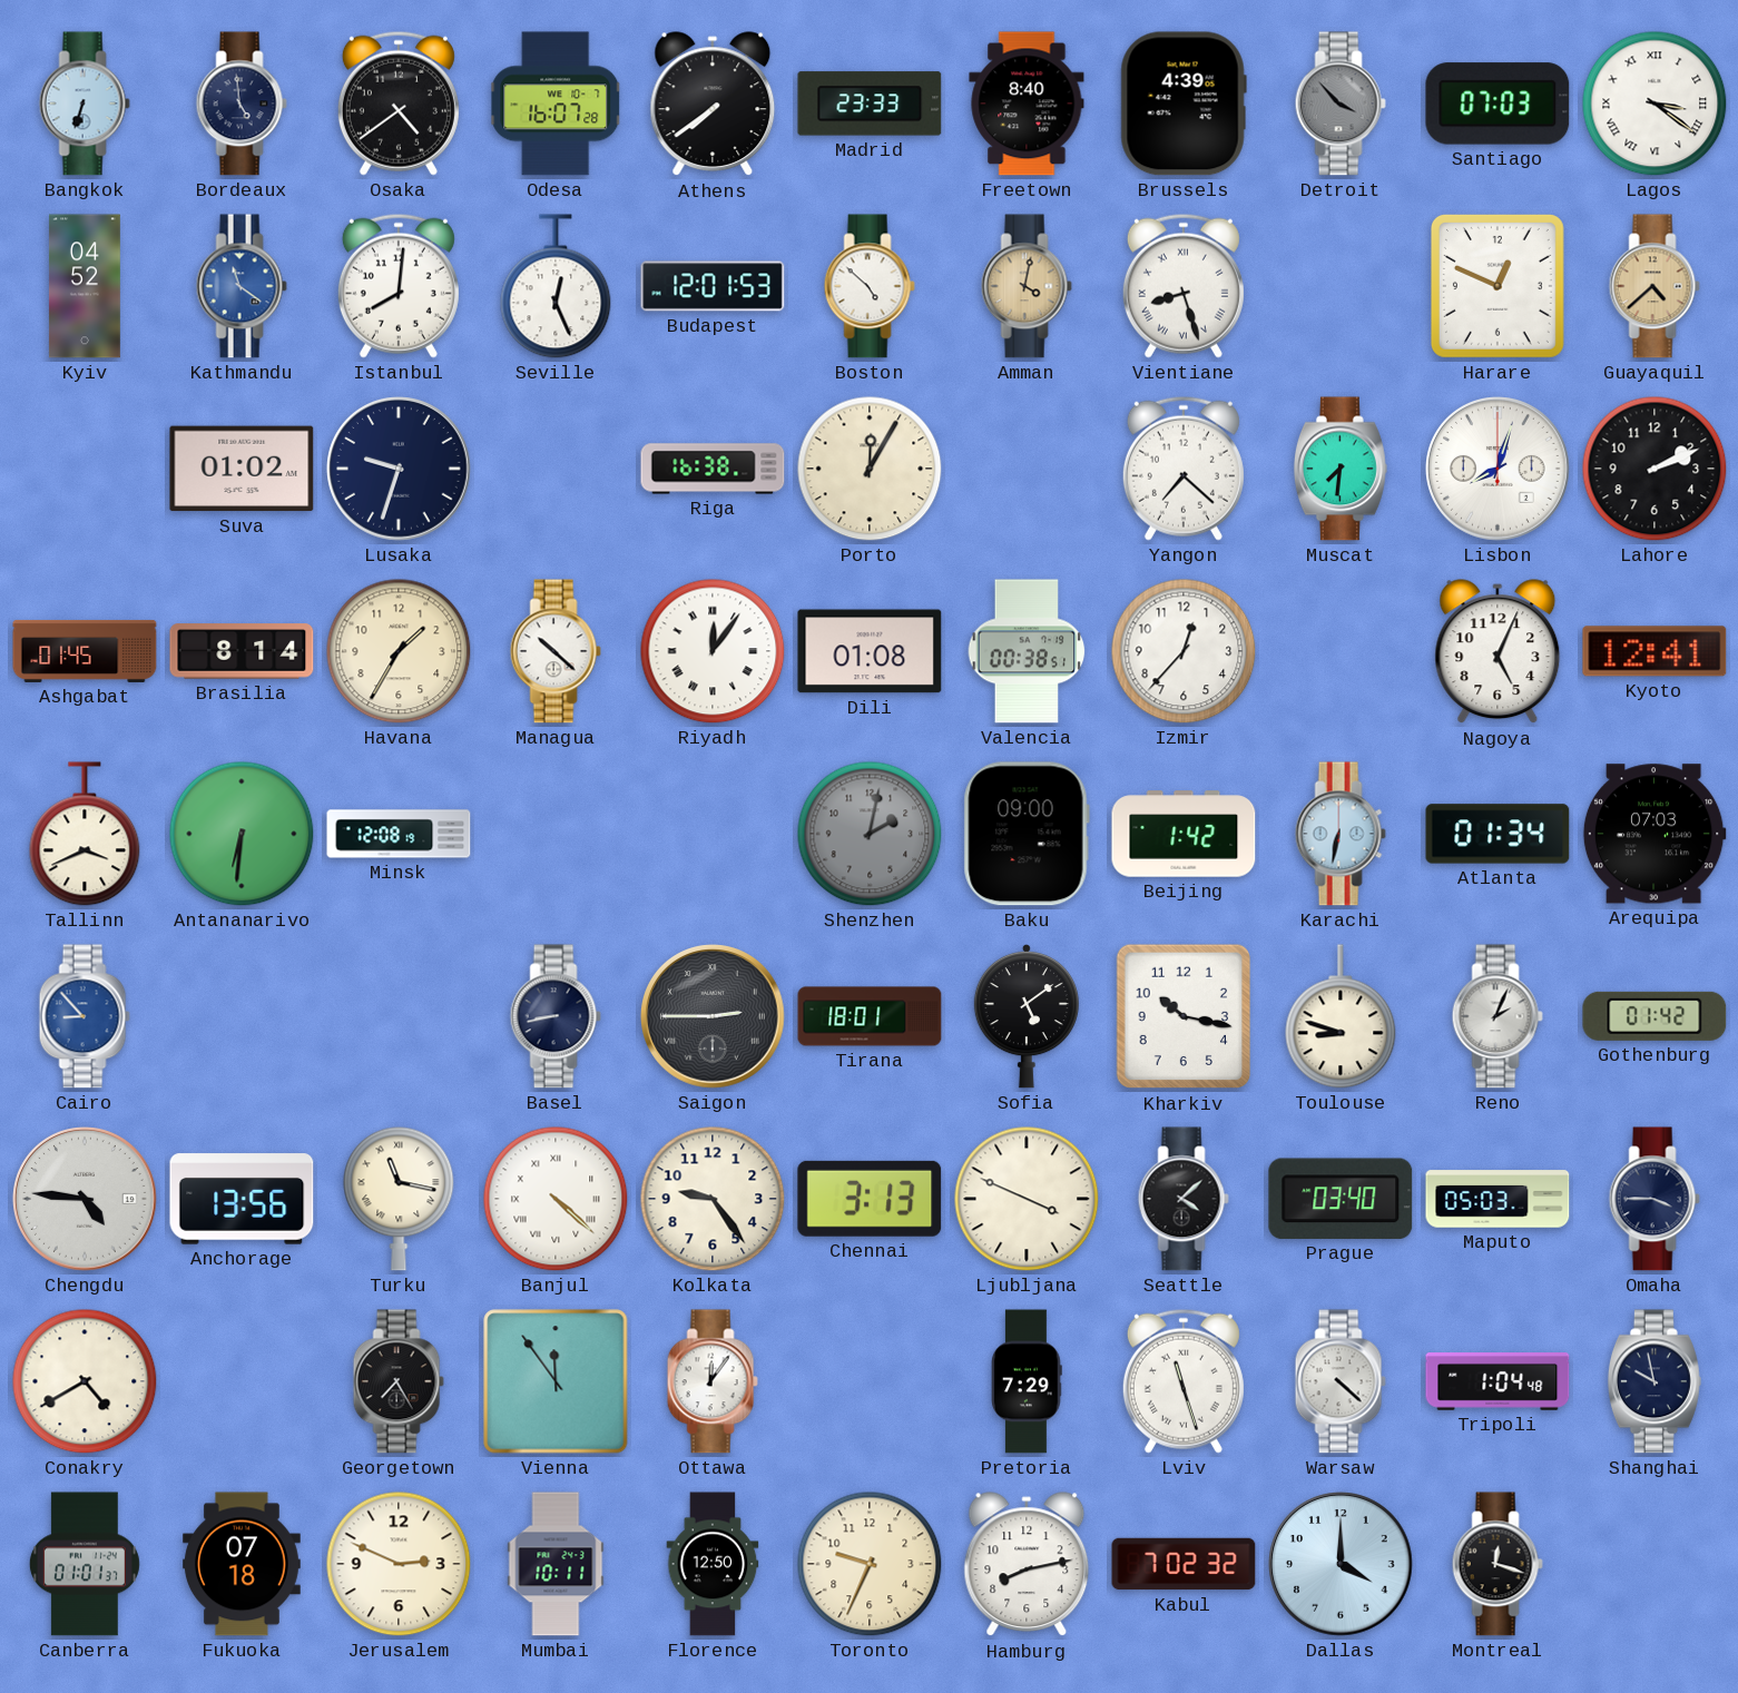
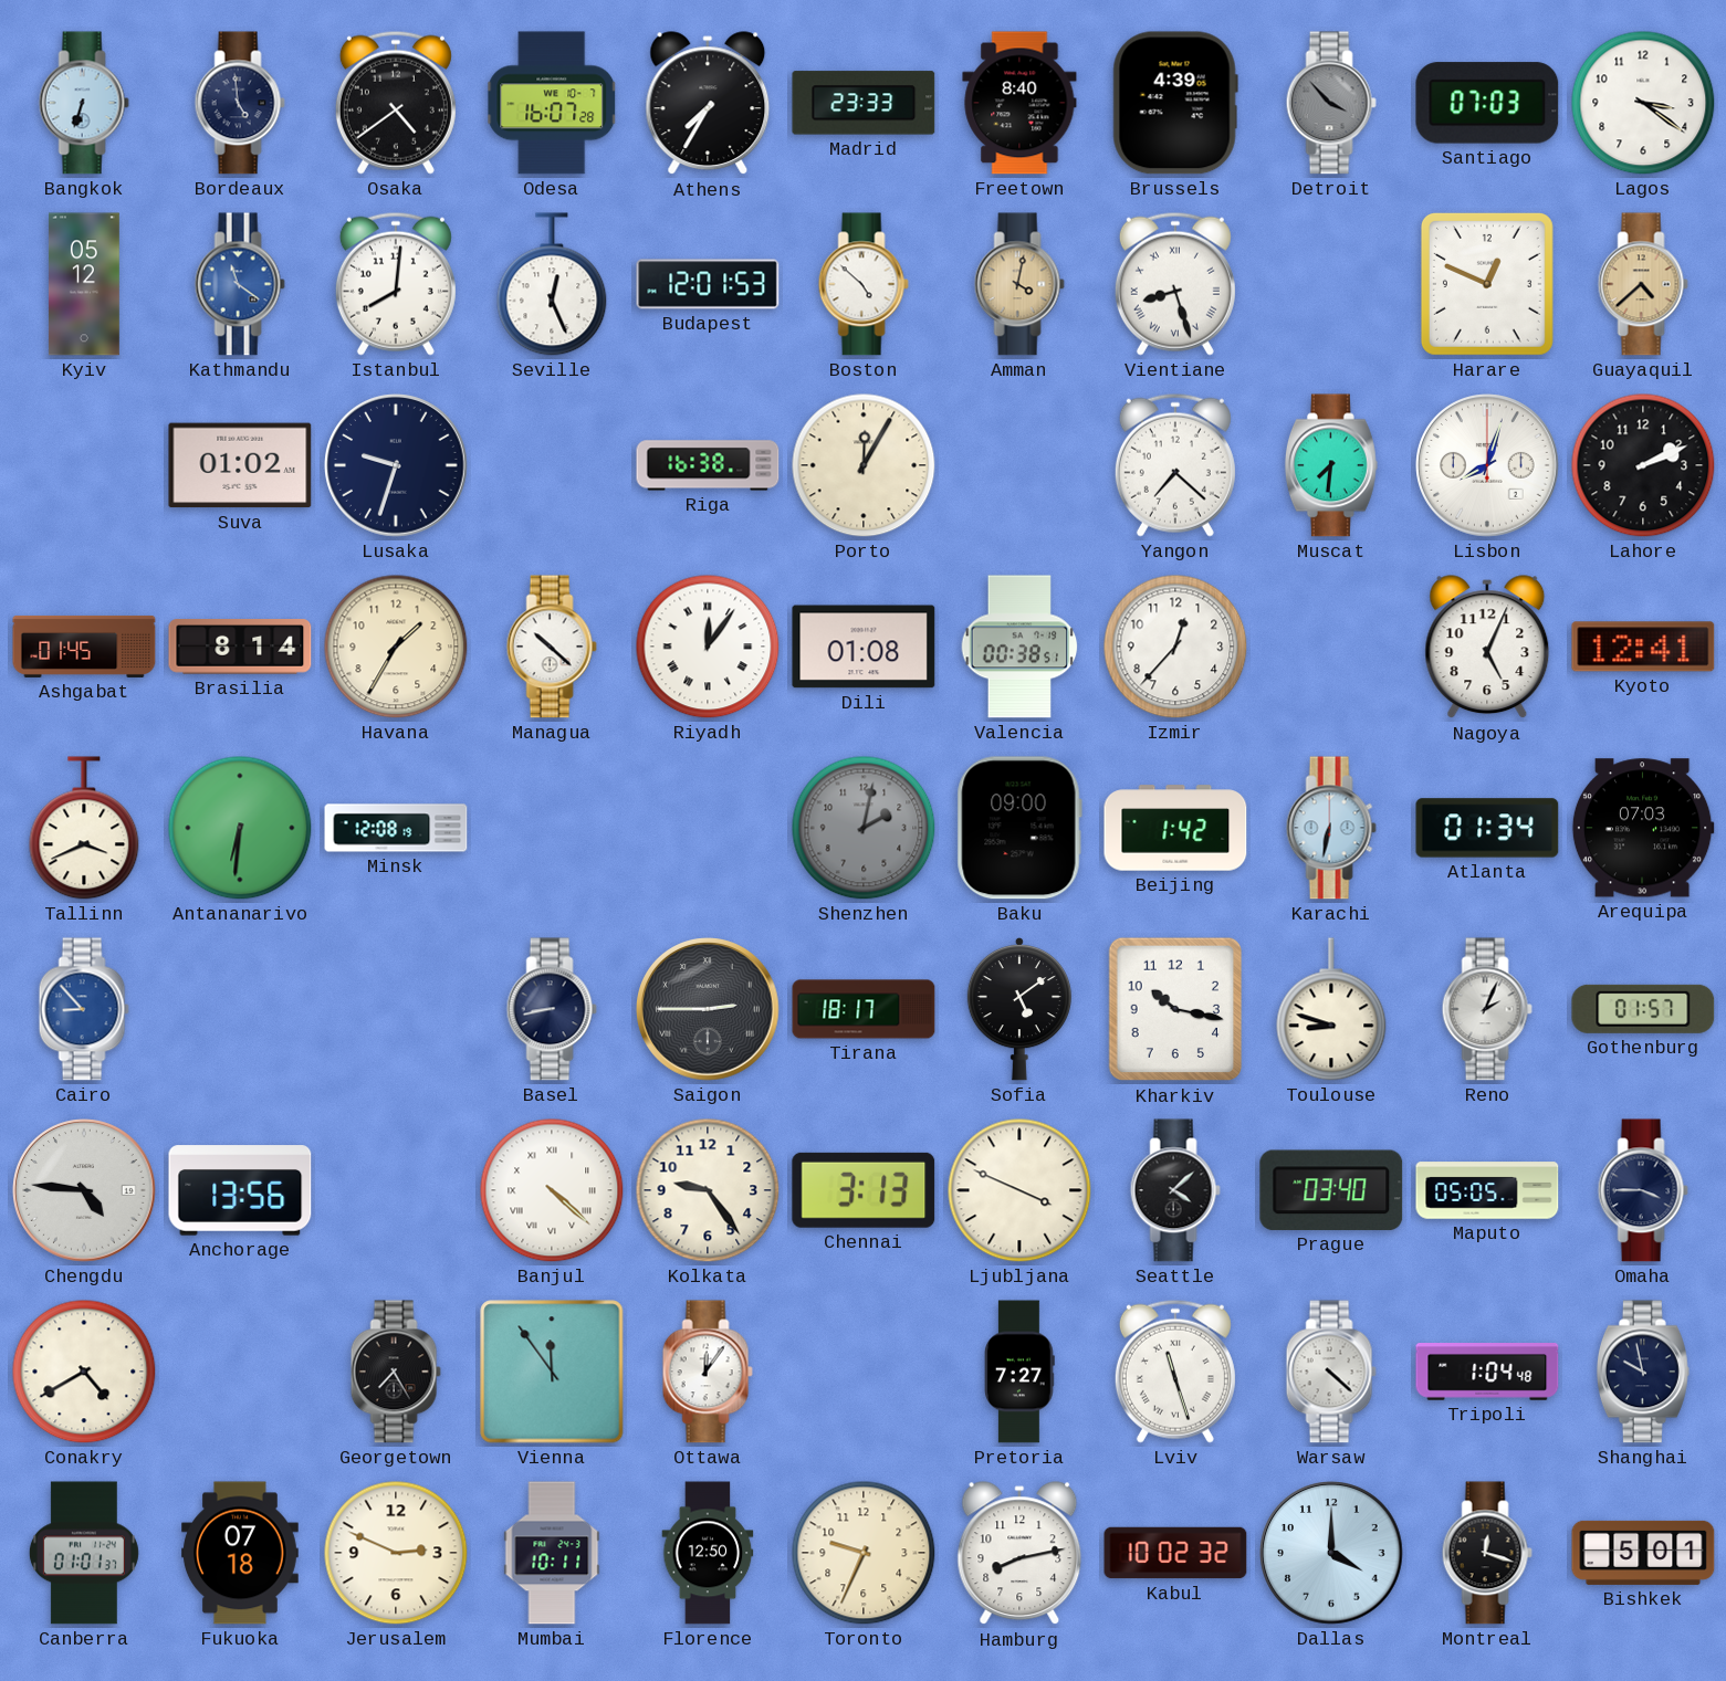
Athens: 7:39 -> 7:35 (708, 104)
Lagos numerals: Roman -> Arabic (1643, 103)
Kyiv: 04:52 -> 05:12 (84, 284)
Tirana: 18:01 -> 18:17 (864, 1009)
Gothenburg: 01:42 -> 01:57 (1643, 1009)
Turku: 11:17 -> none (399, 1199)
Maputo: 05:03 -> 05:05 (1487, 1190)
Pretoria: 7:29 -> 7:27 (1021, 1372)
Kabul: 7:02 -> 10:02 (1175, 1553)
Bishkek: none -> 5:01 (1643, 1553)
